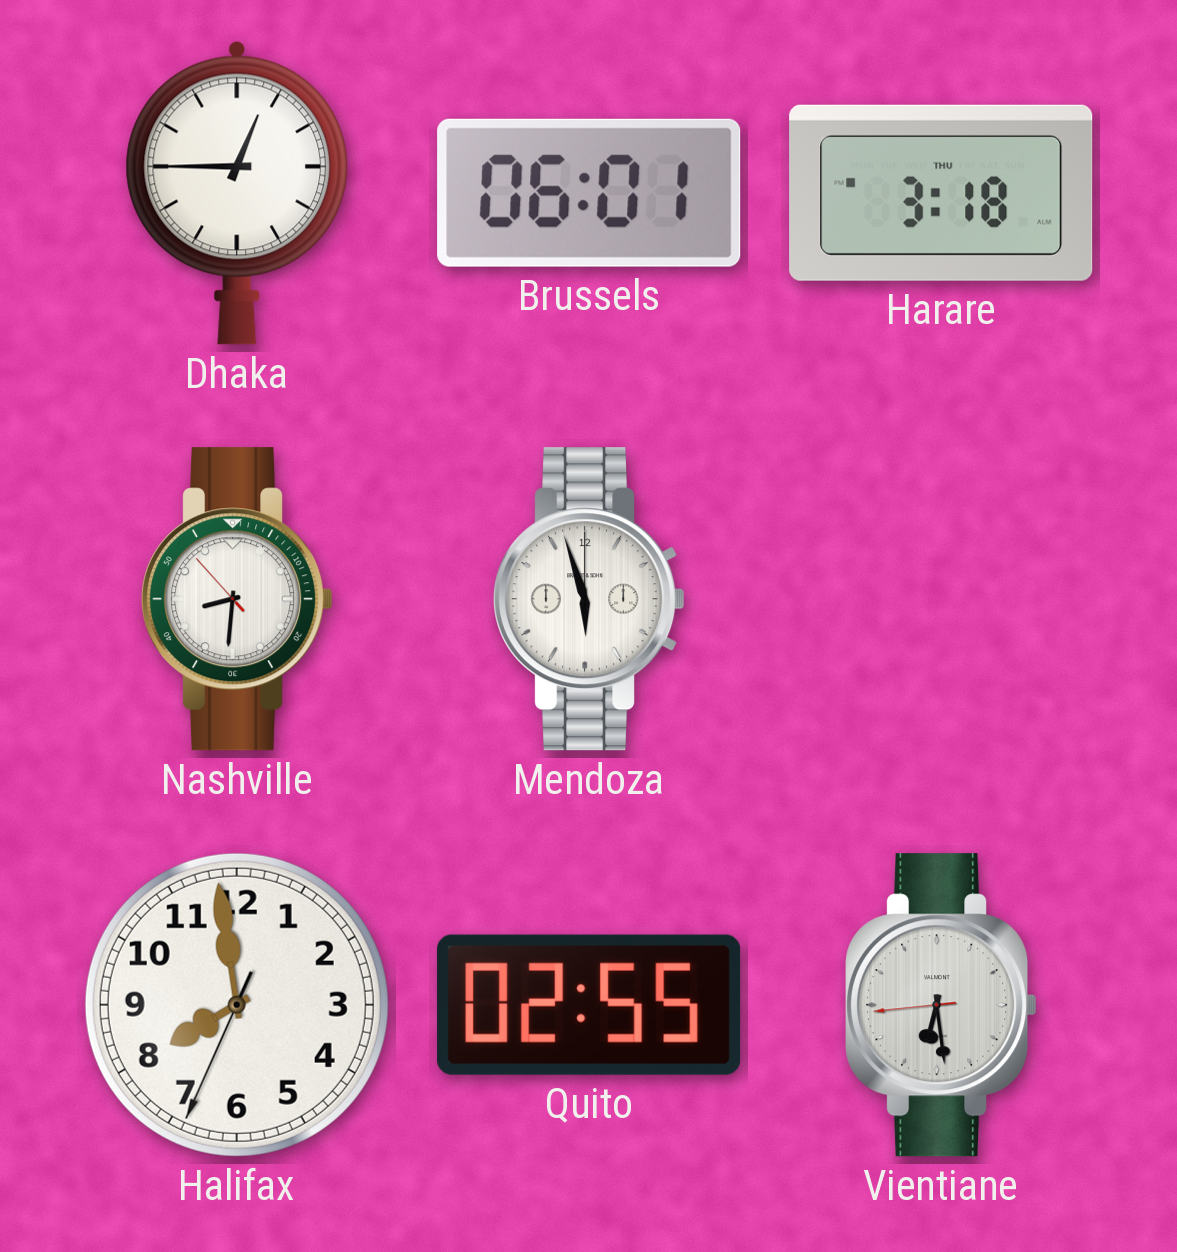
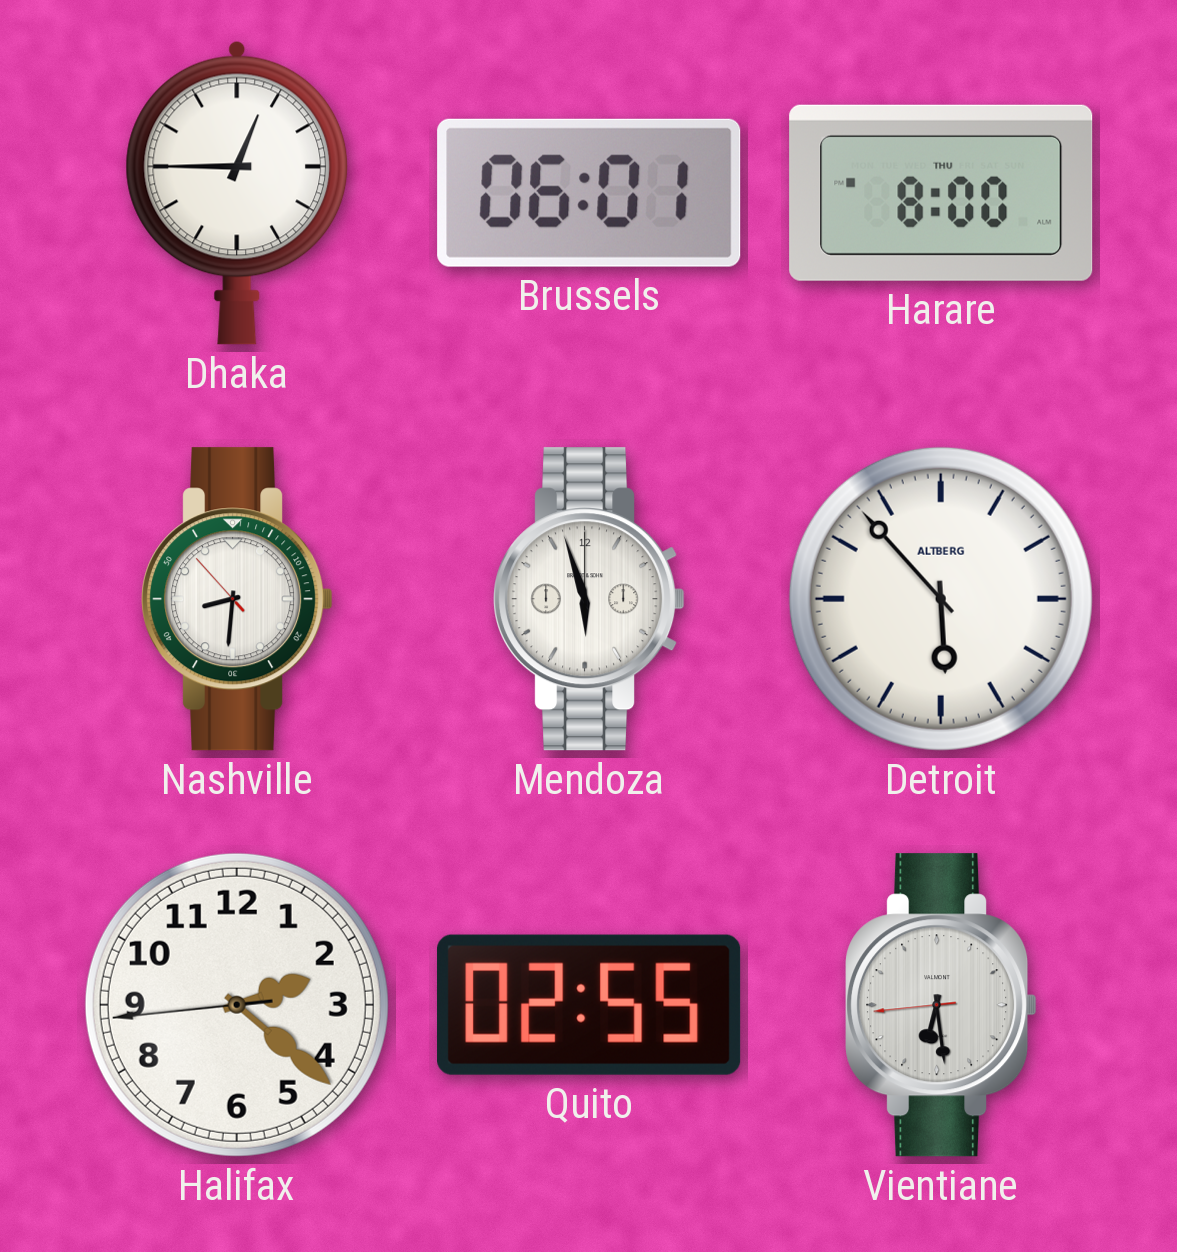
Harare: 3:18 -> 8:00 (941, 193)
Detroit: none -> 5:53 (941, 599)
Halifax: 7:58 -> 2:21 (237, 1005)
